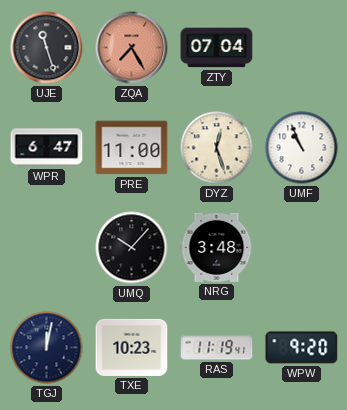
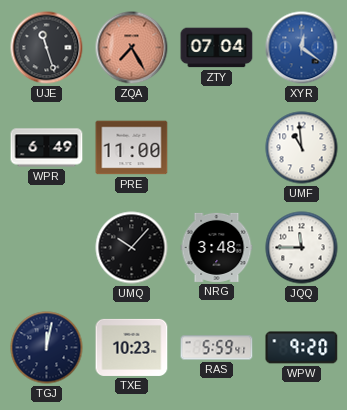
XYR: none -> 12:21 (302, 48)
WPR: 6:47 -> 6:49 (47, 148)
DYZ: 12:27 -> none (217, 148)
UMF: 10:56 -> 10:59 (302, 148)
JQQ: none -> 11:45 (302, 248)
RAS: 11:19 -> 5:59 (217, 348)
